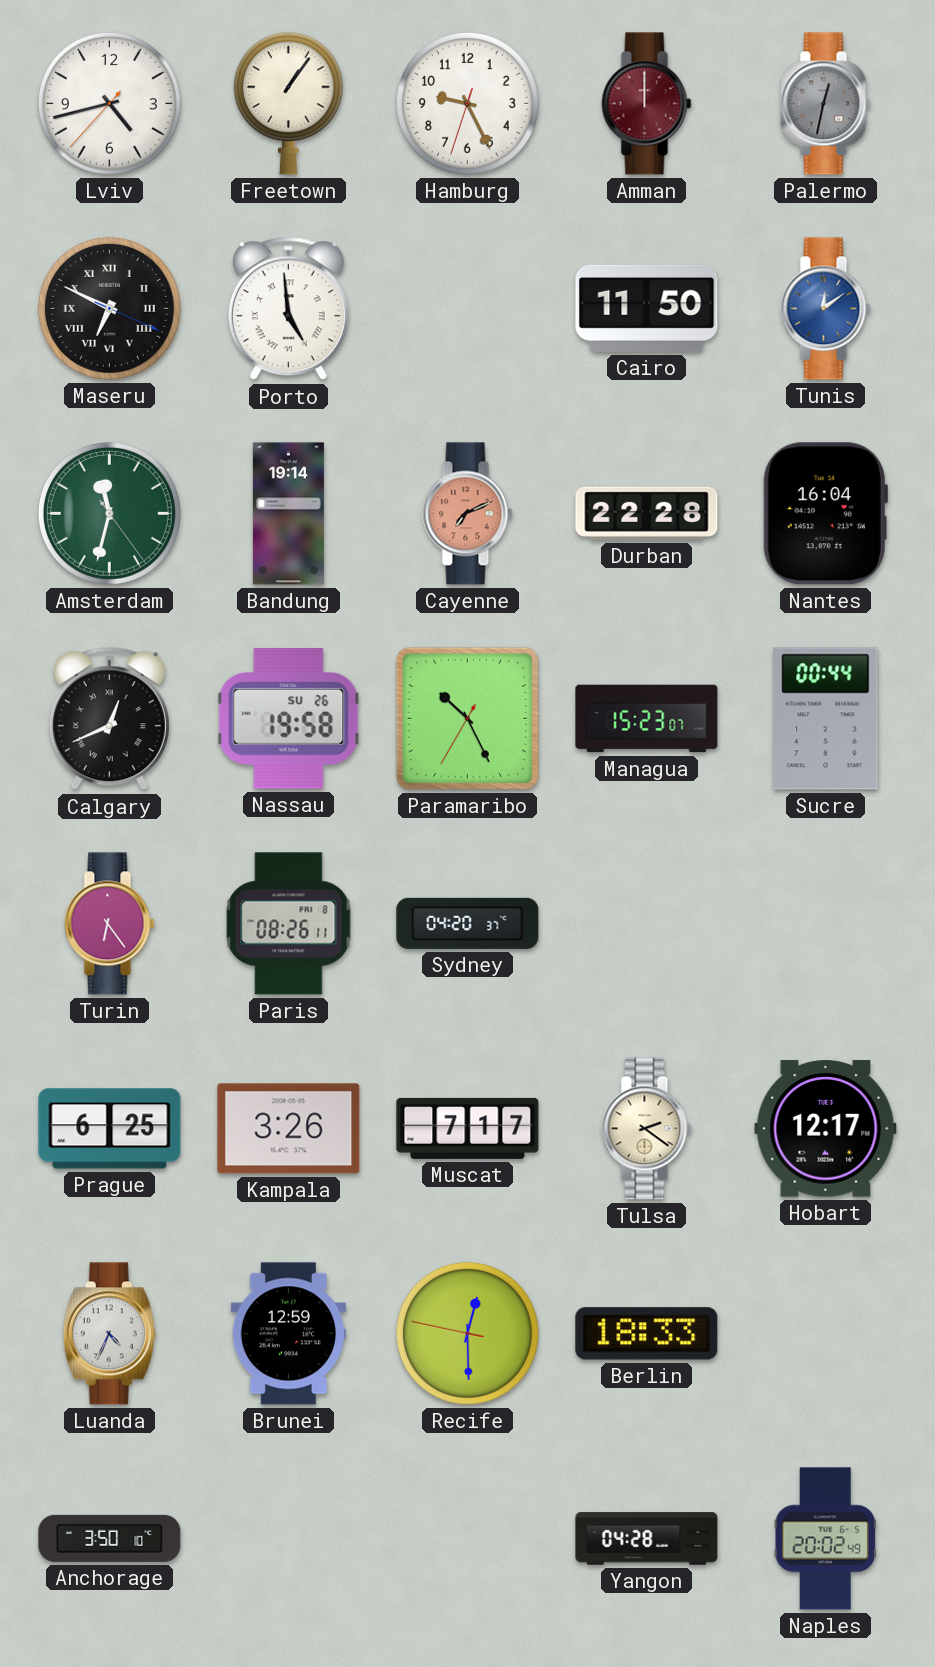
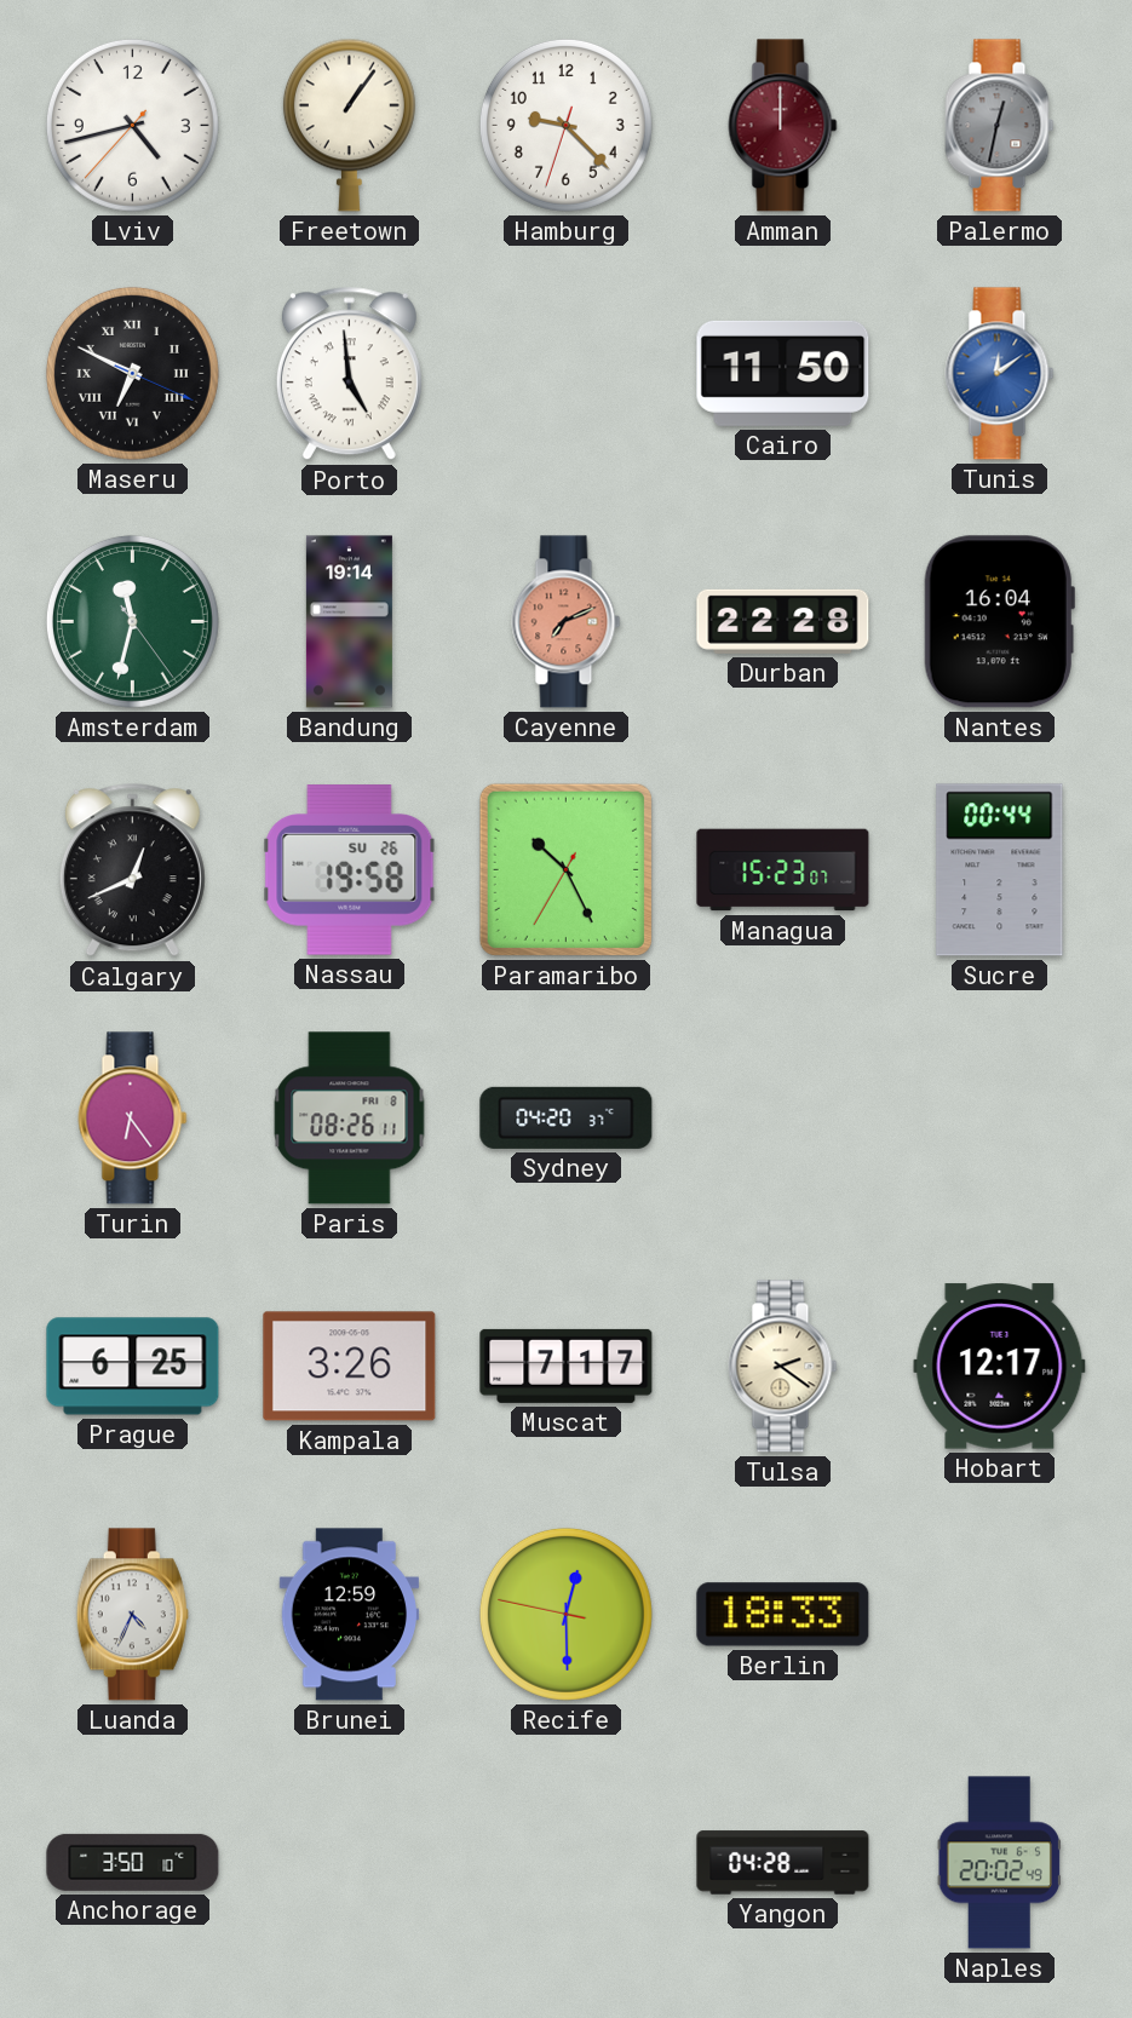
Hamburg: 9:25 -> 9:22 (565, 125)
